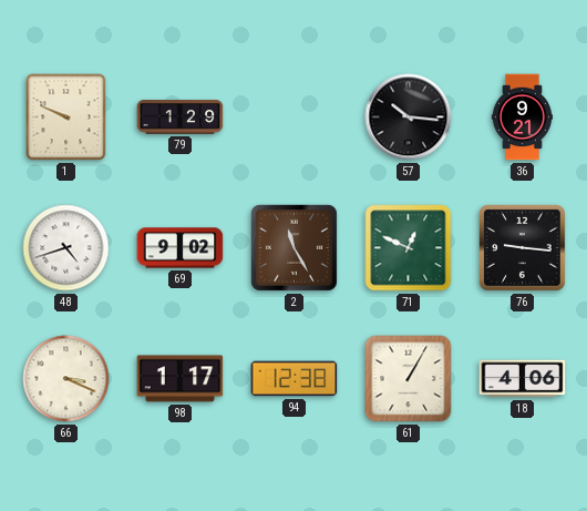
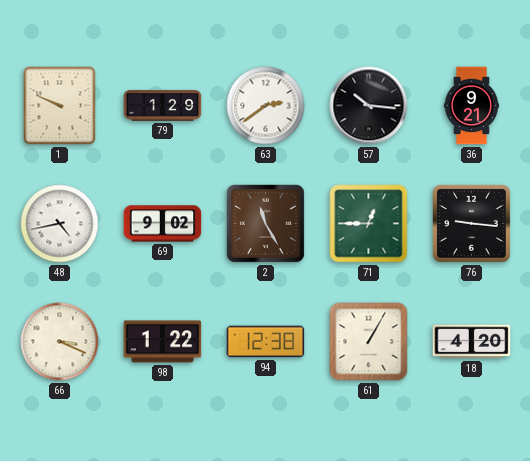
63: none -> 2:39 (266, 106)
48: 4:42 -> 4:43 (60, 224)
71: 12:49 -> 12:45 (369, 224)
98: 1:17 -> 1:22 (163, 342)
18: 4:06 -> 4:20 (472, 342)
